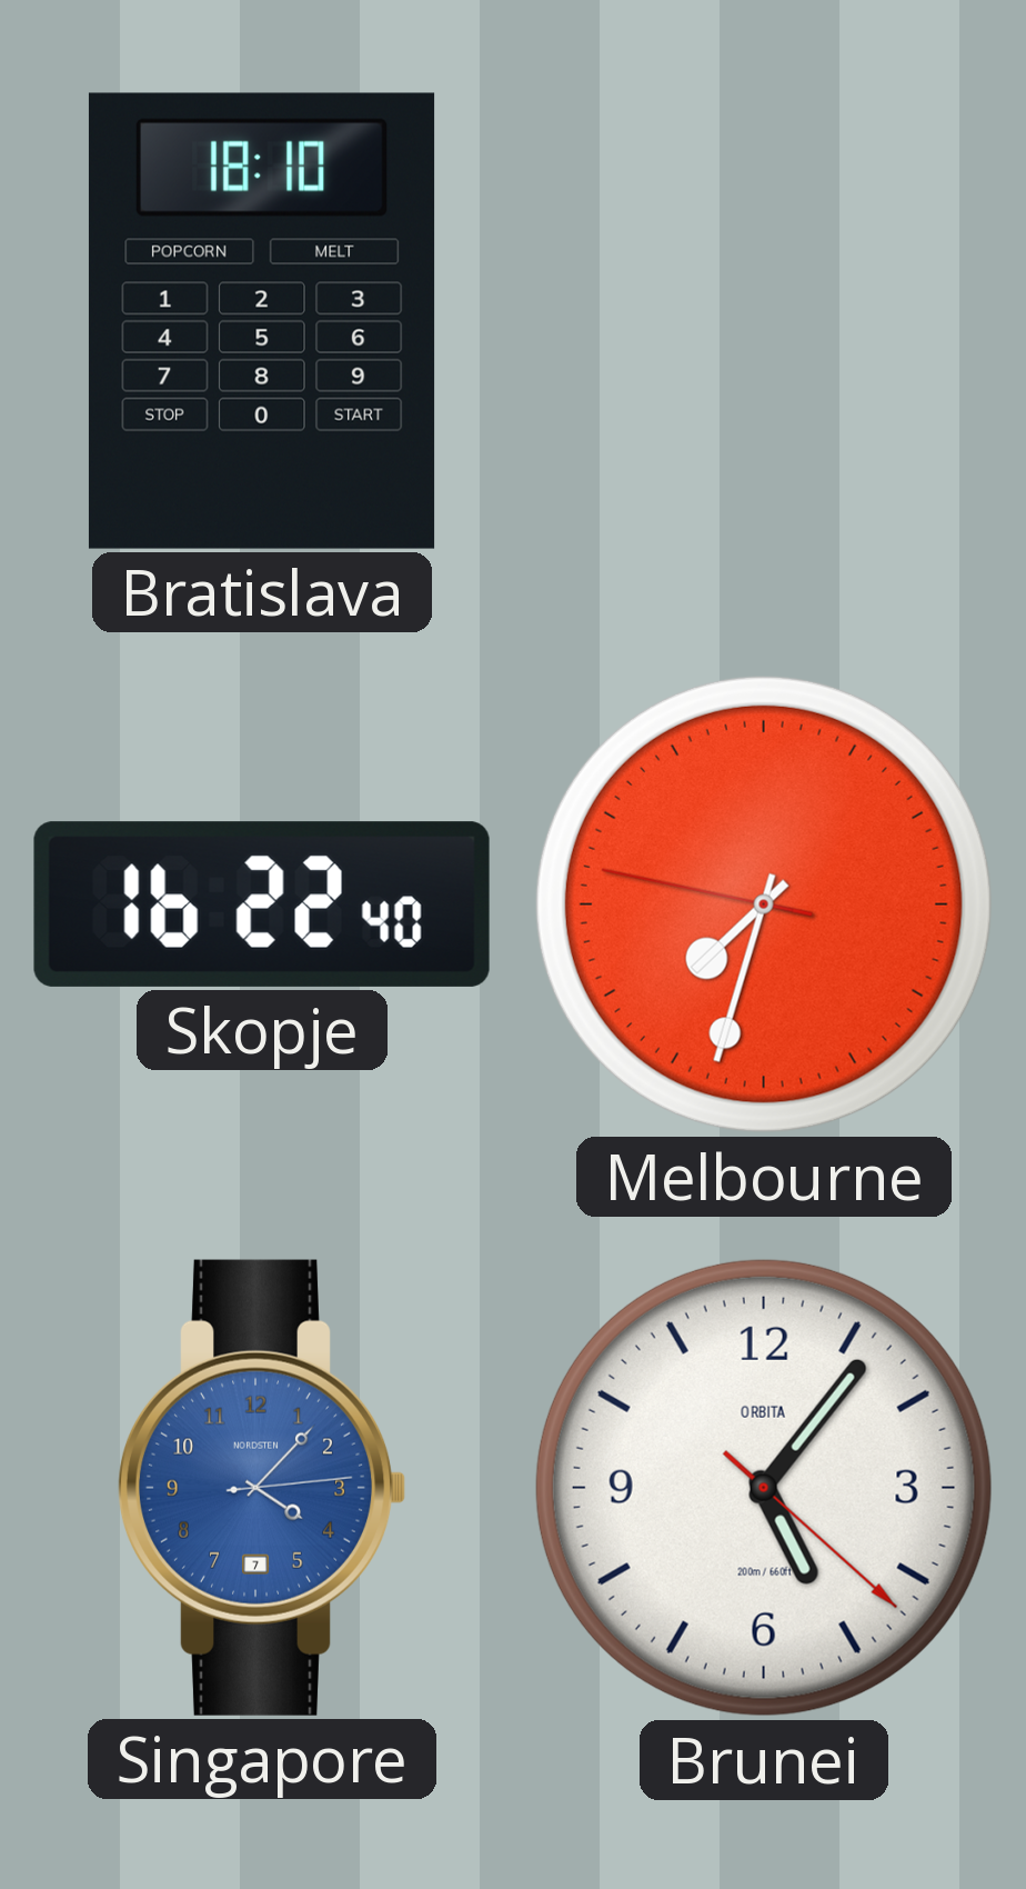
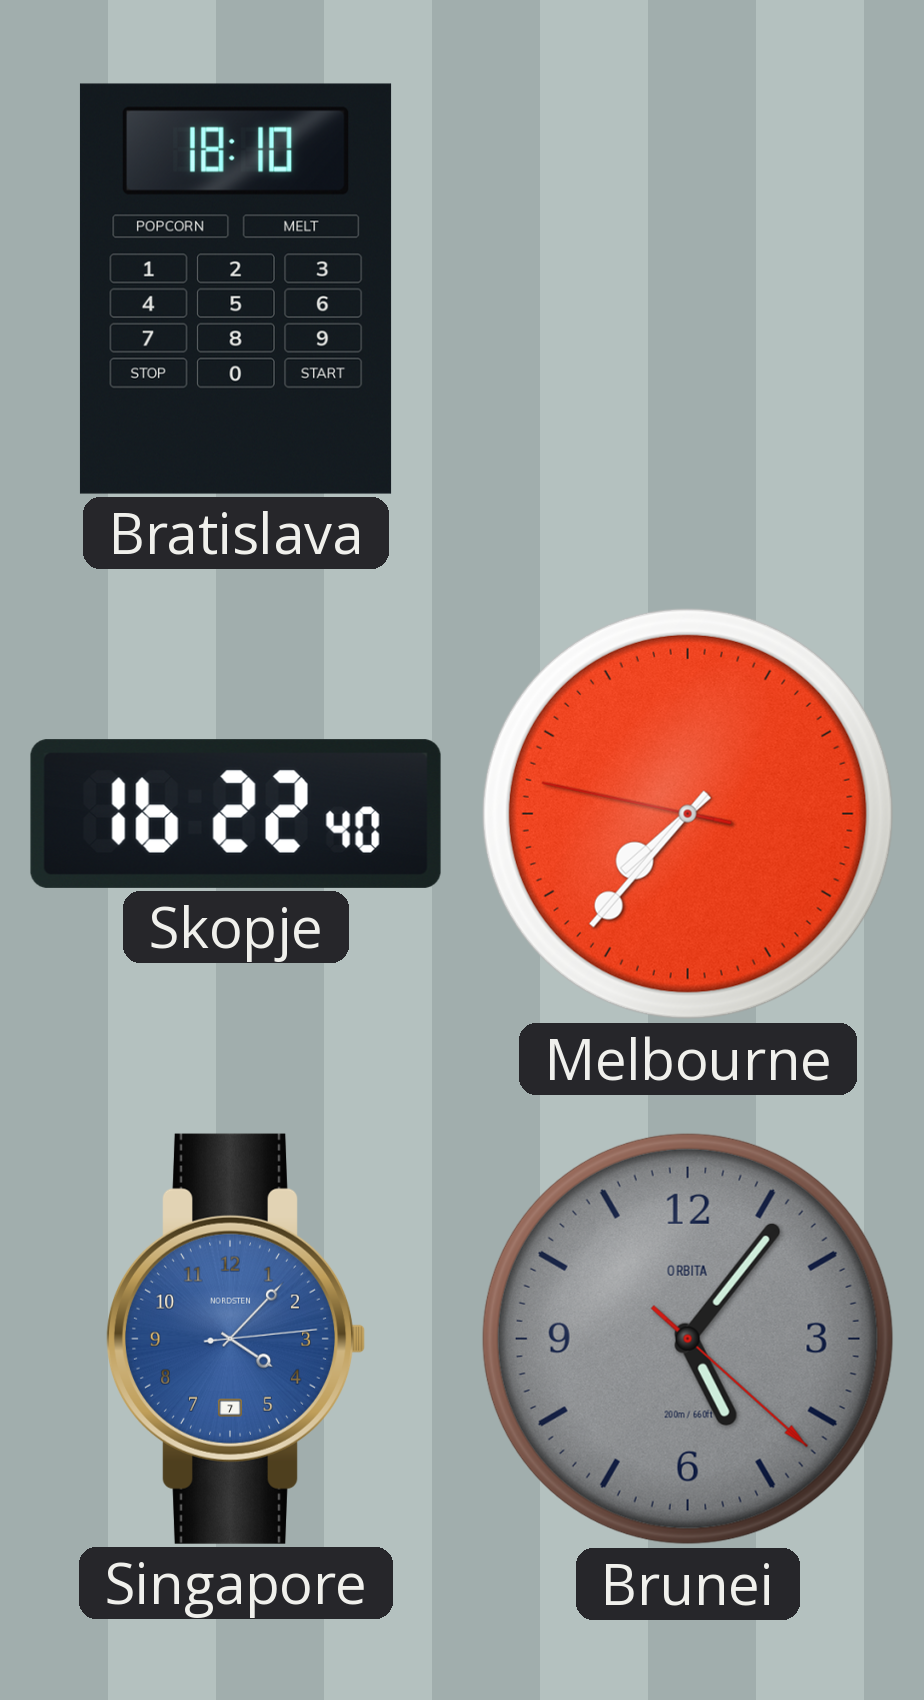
Melbourne: 7:32 -> 7:36 (688, 814)
Brunei dial: white -> grey (688, 1339)
